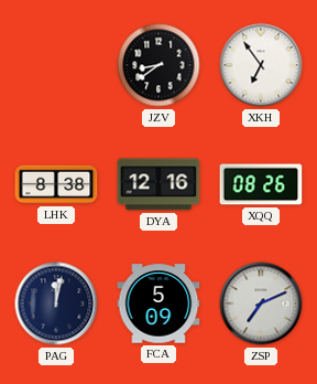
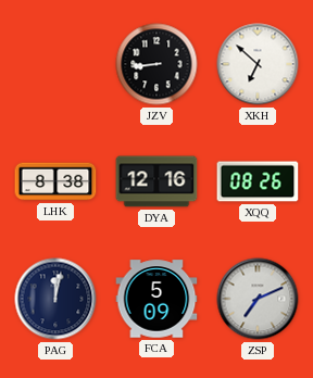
JZV: 8:39 -> 8:44 (156, 64)
XKH: 6:54 -> 6:52 (258, 64)
